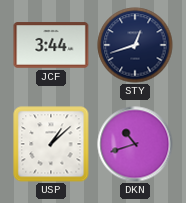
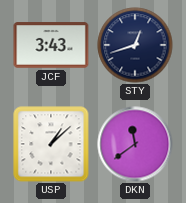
JCF: 3:44 -> 3:43 (51, 45)
DKN: 10:42 -> 11:39 (135, 144)
